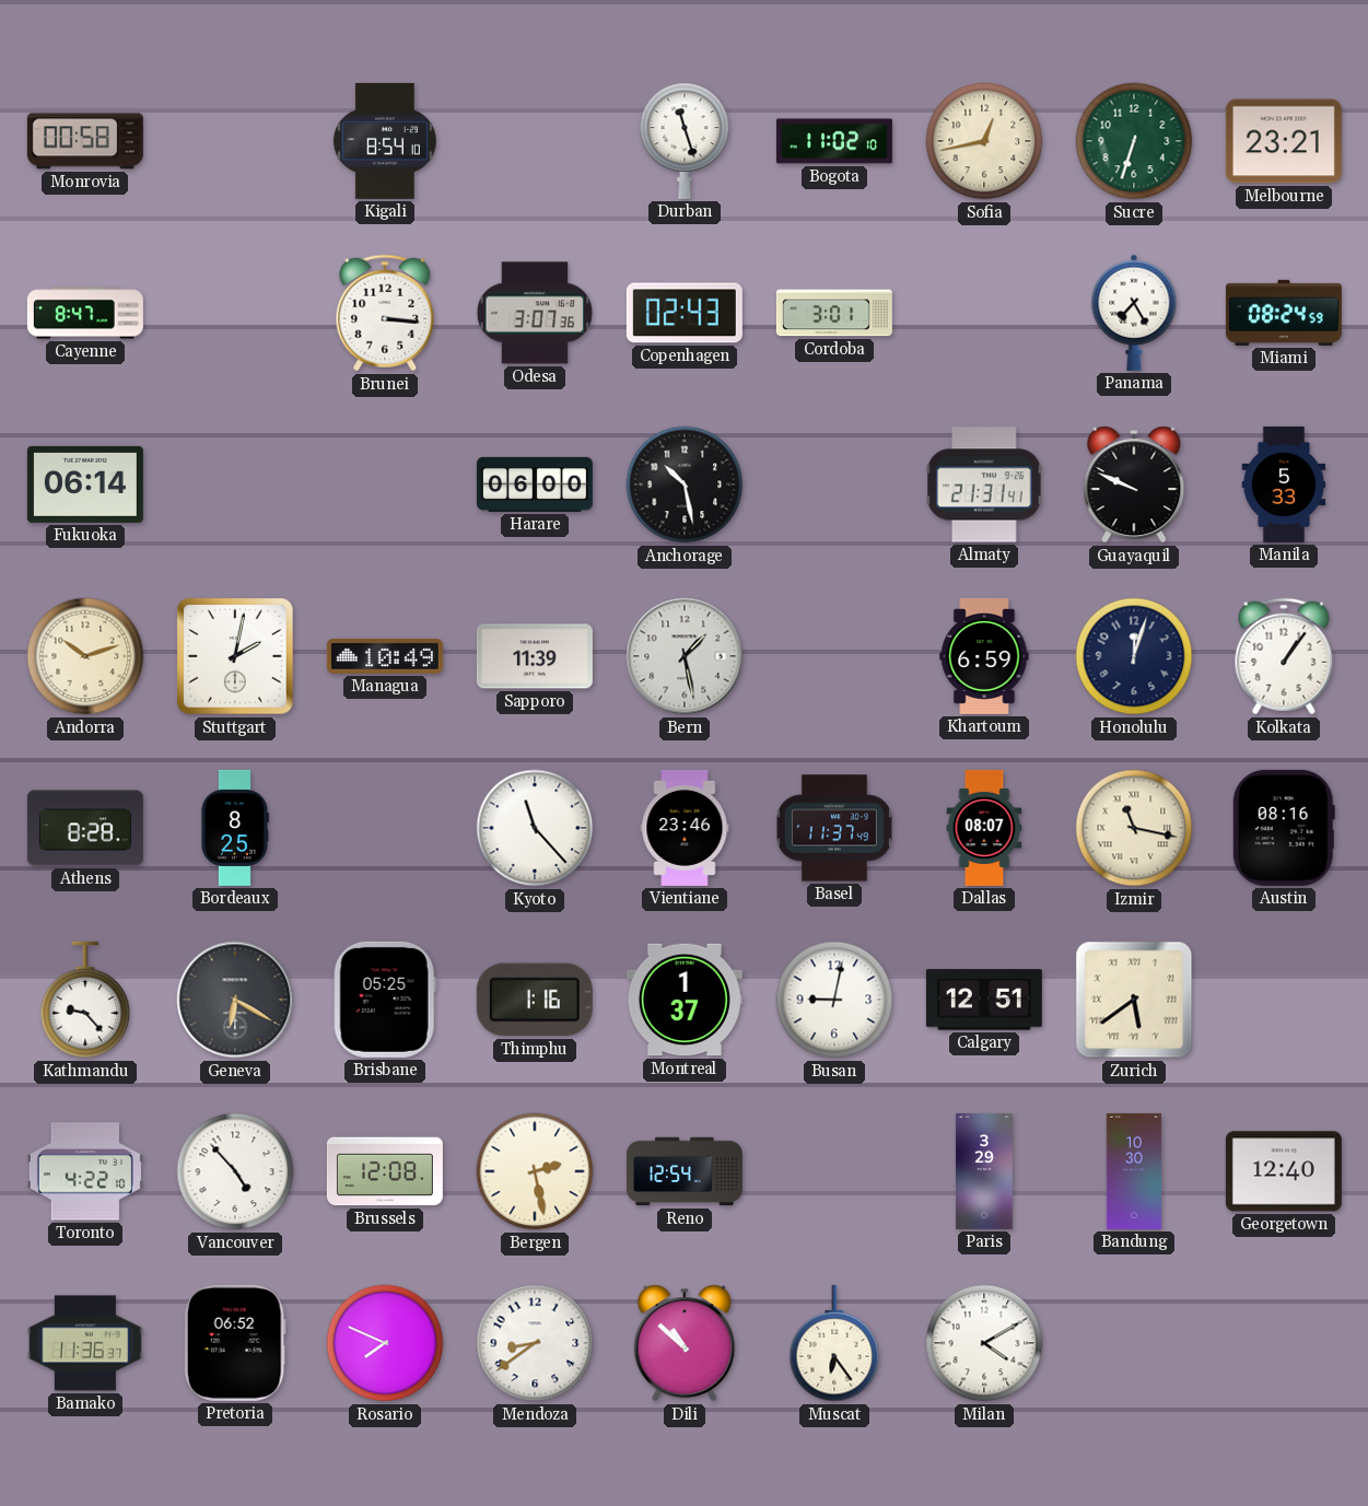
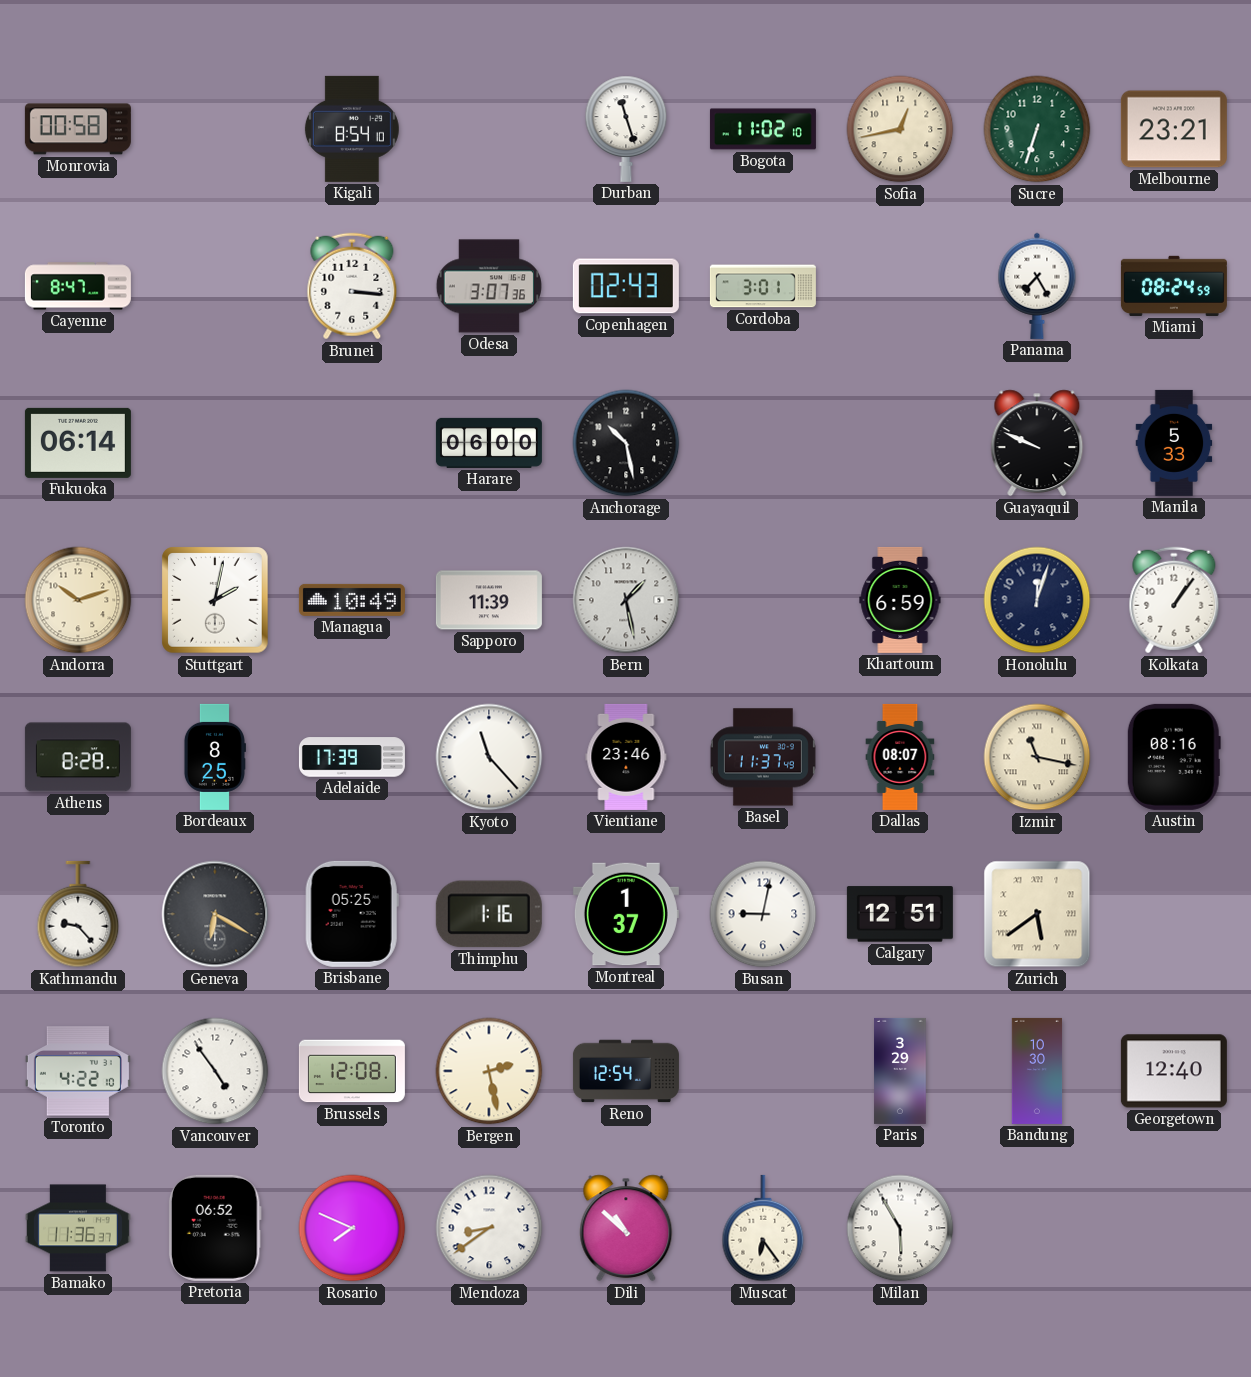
Almaty: 21:31 -> none (984, 485)
Adelaide: none -> 17:39 (352, 757)
Vancouver: 4:53 -> 4:54 (215, 1071)
Milan: 4:10 -> 5:55 (900, 1228)
